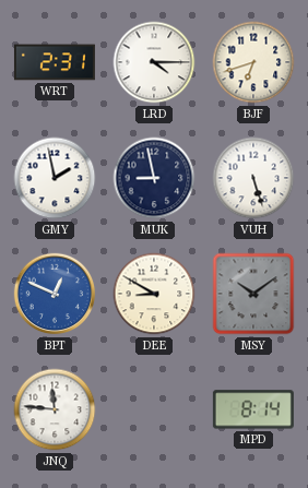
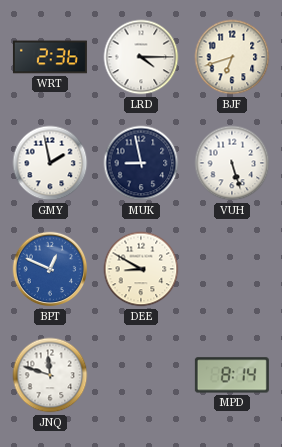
WRT: 2:31 -> 2:36 (50, 57)
MSY: 10:09 -> none (253, 294)
JNQ: 11:46 -> 11:48 (50, 375)
